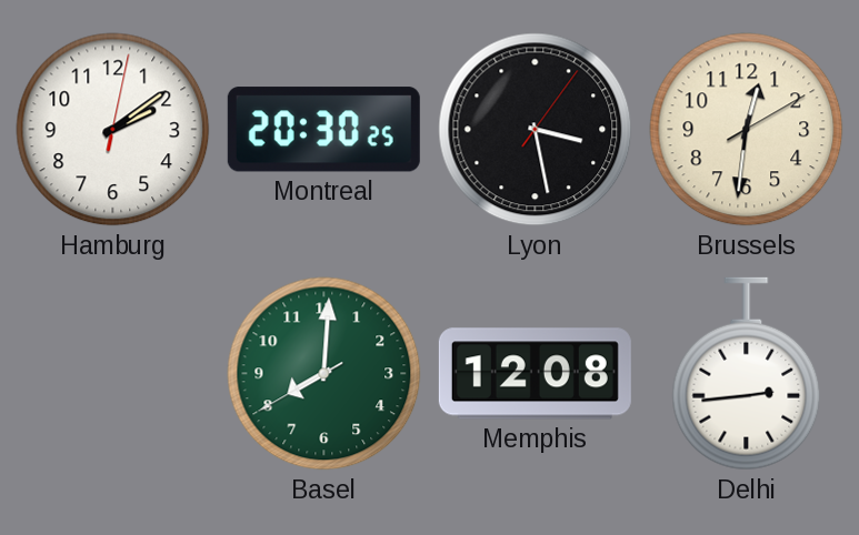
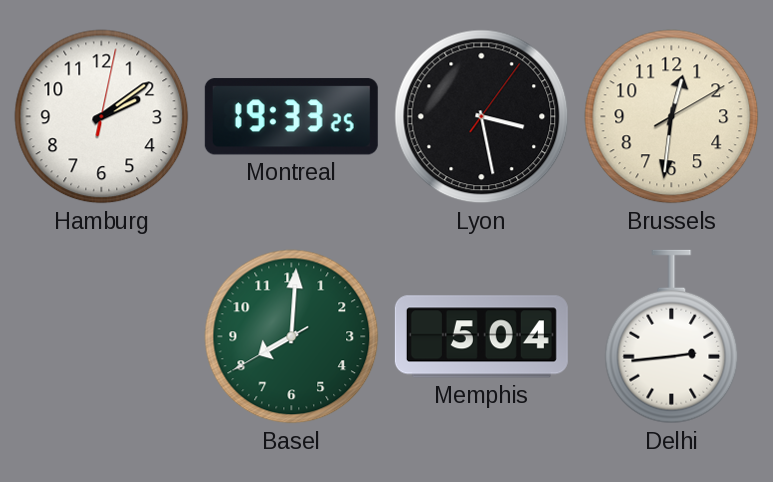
Montreal: 20:30 -> 19:33 (291, 117)
Memphis: 12:08 -> 5:04 (481, 337)
